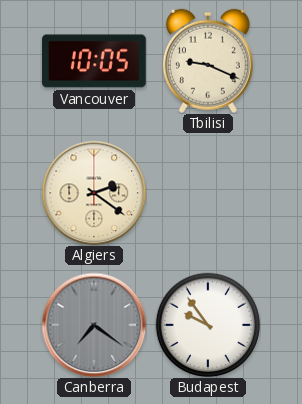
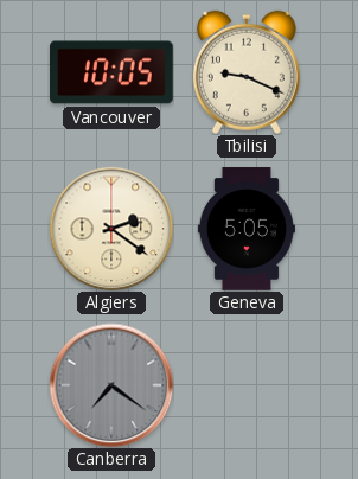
Geneva: none -> 5:05 (247, 229)
Budapest: 9:54 -> none (207, 324)
